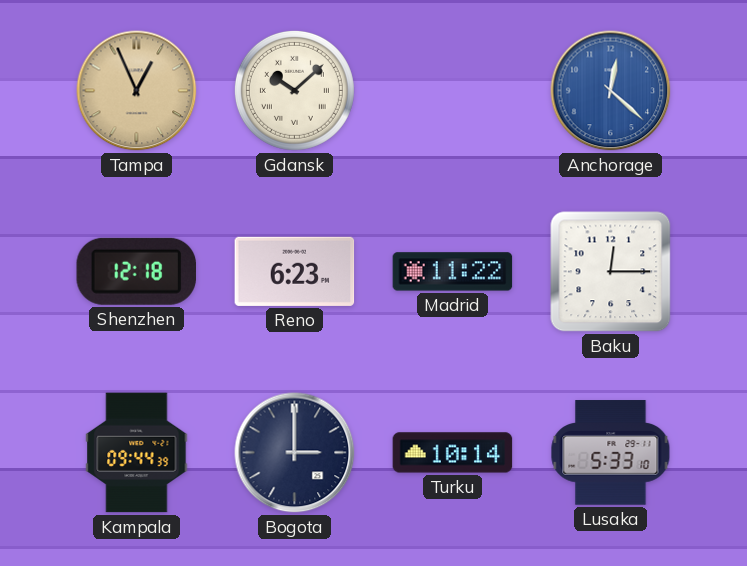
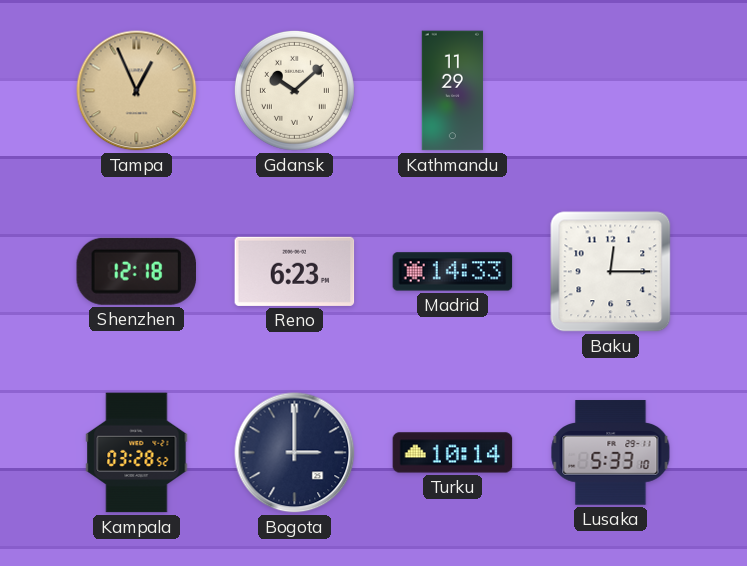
Kathmandu: none -> 11:29 (453, 91)
Anchorage: 12:22 -> none (611, 91)
Madrid: 11:22 -> 14:33 (453, 272)
Kampala: 09:44 -> 03:28 (137, 453)
